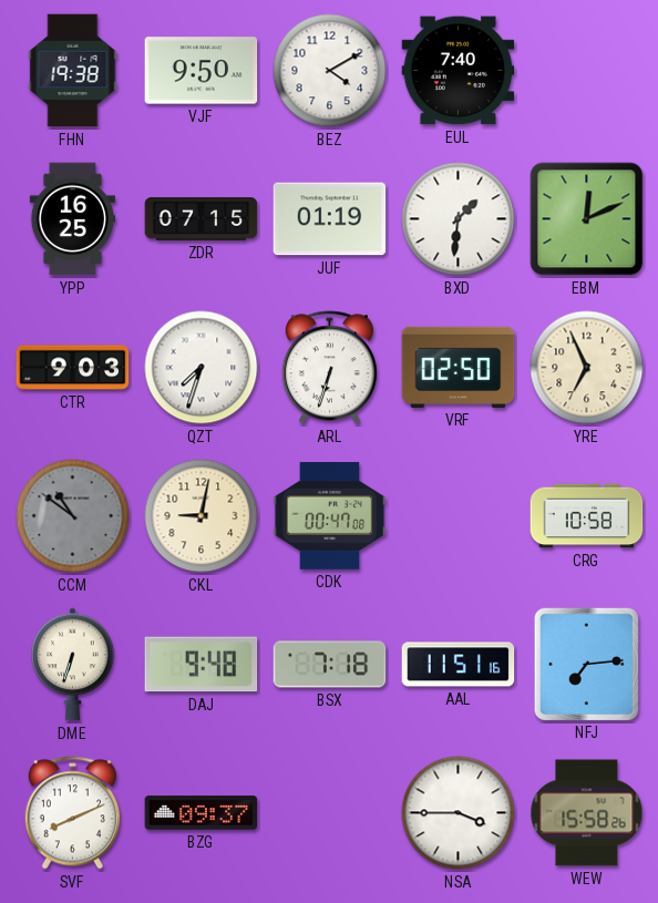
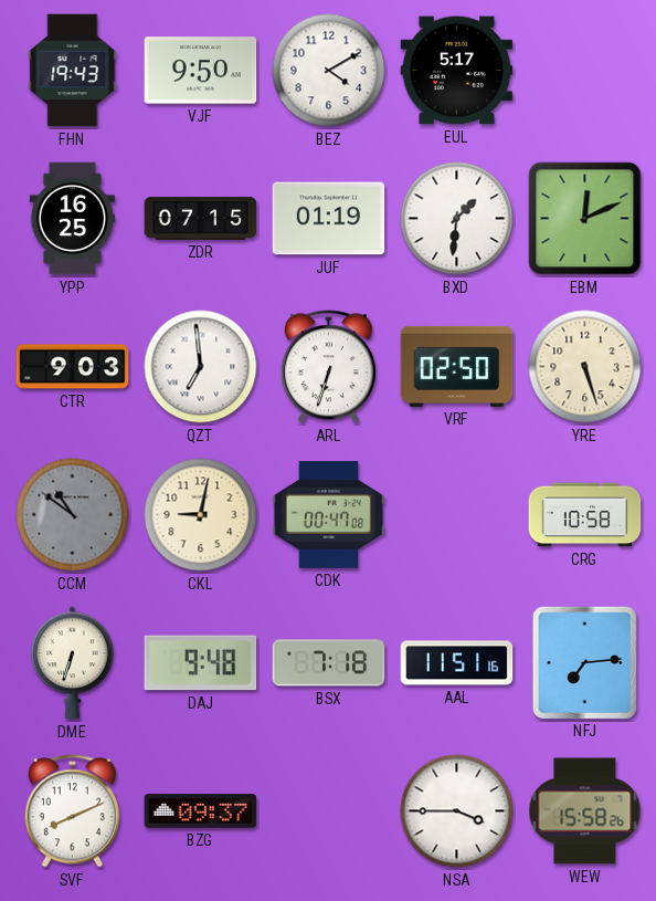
FHN: 19:38 -> 19:43 (73, 71)
EUL: 7:40 -> 5:17 (457, 71)
QZT: 7:33 -> 6:59 (201, 367)
YRE: 6:56 -> 5:27 (585, 367)
